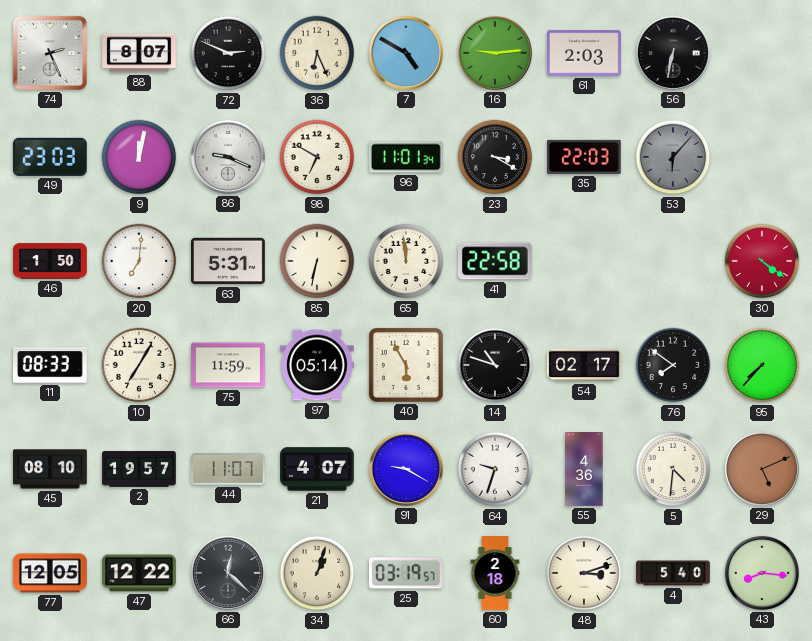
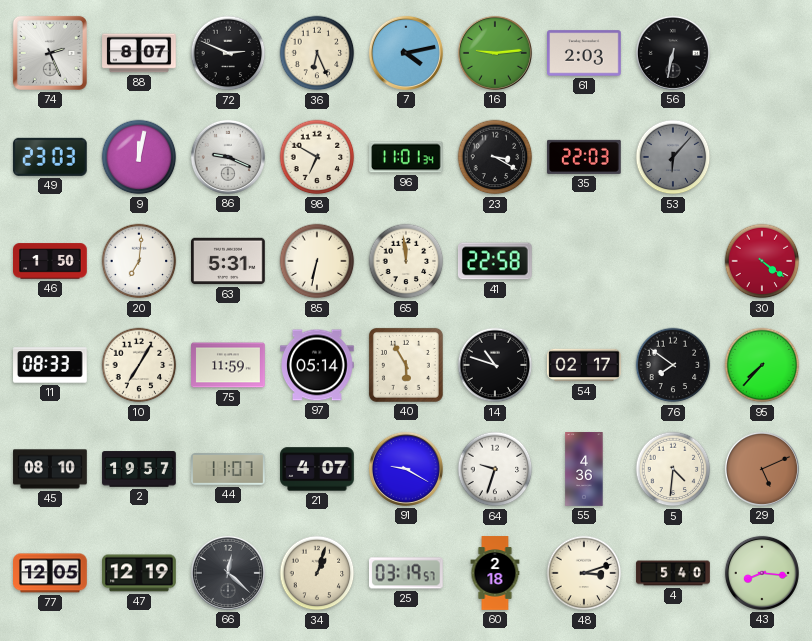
7: 4:50 -> 4:13 (406, 53)
47: 12:22 -> 12:19 (139, 573)
